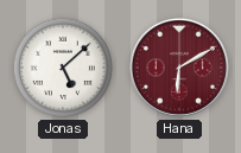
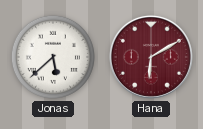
Jonas: 5:08 -> 5:38 (53, 57)
